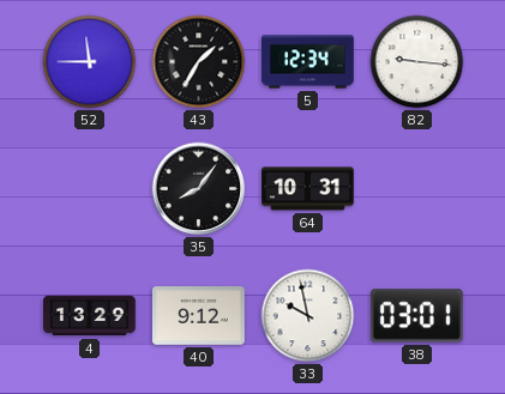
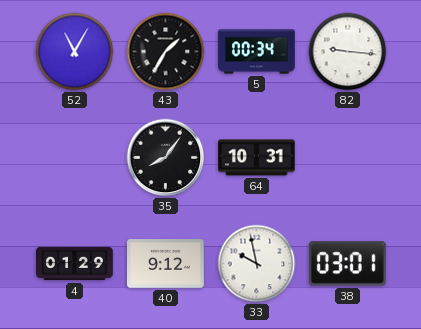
52: 11:45 -> 11:05 (75, 52)
5: 12:34 -> 00:34 (257, 52)
4: 13:29 -> 01:29 (75, 264)
